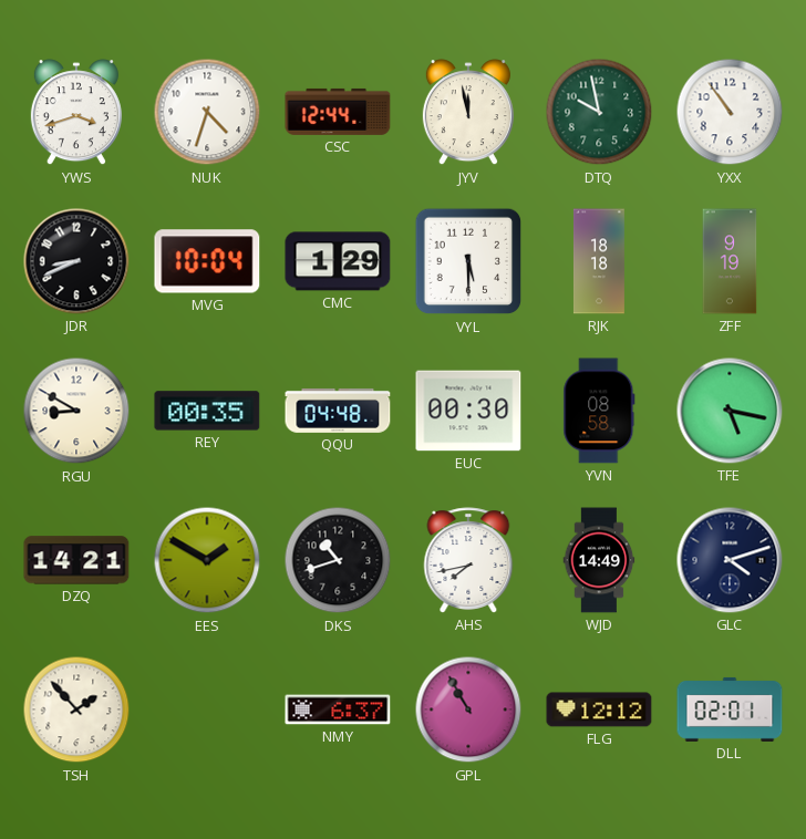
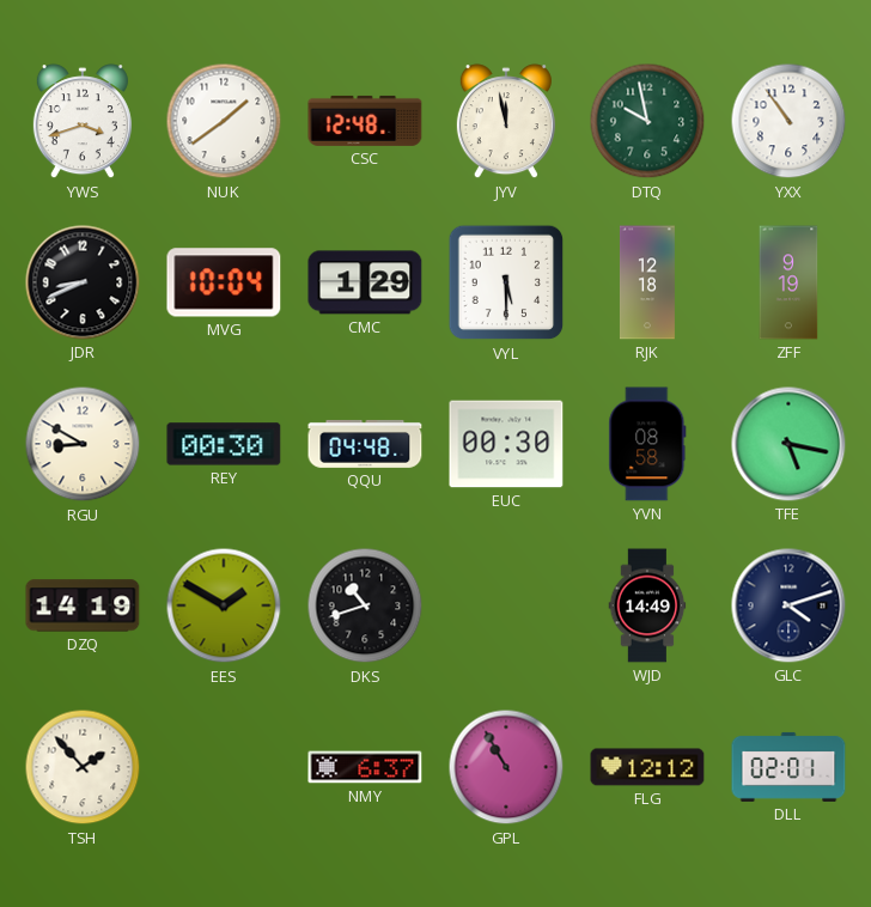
NUK: 4:33 -> 1:39 (224, 121)
CSC: 12:44 -> 12:48 (365, 121)
RJK: 18:18 -> 12:18 (647, 282)
REY: 00:35 -> 00:30 (224, 444)
DZQ: 14:21 -> 14:19 (83, 605)
AHS: 7:43 -> none (468, 560)
